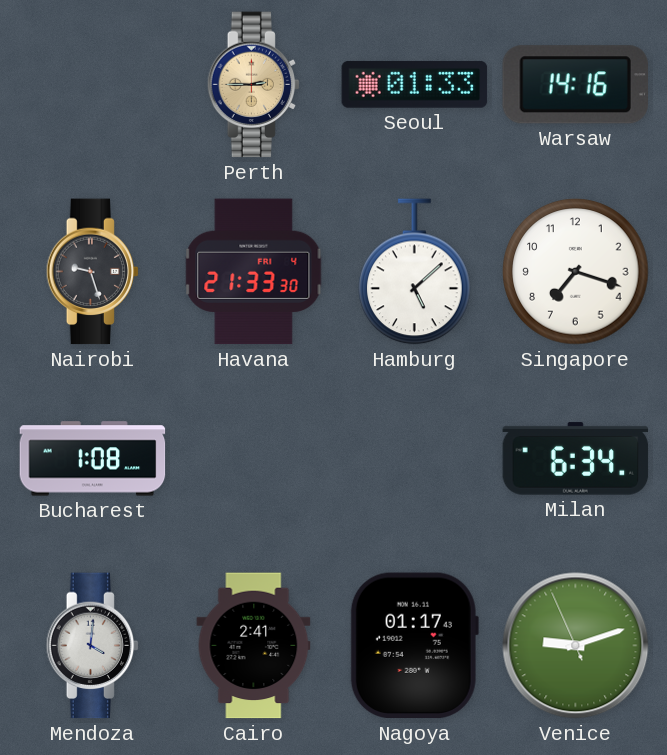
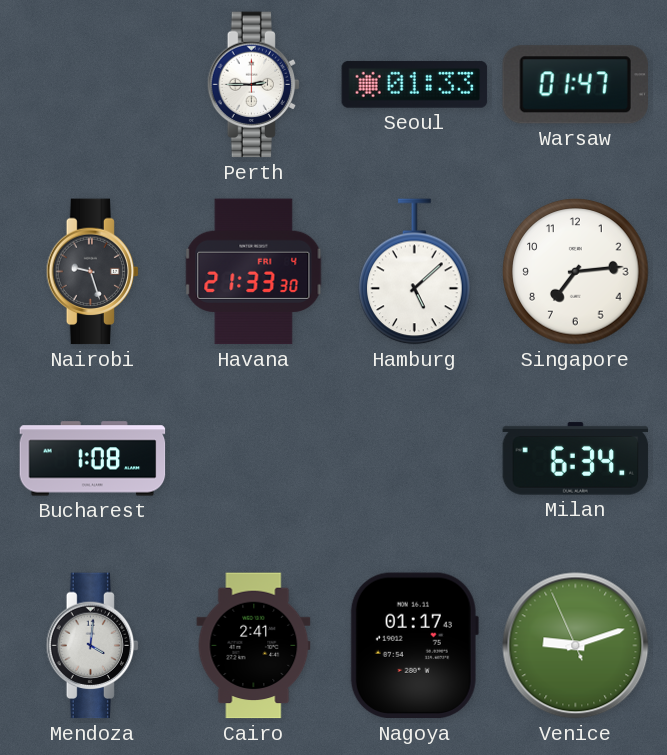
Perth dial: champagne -> white (254, 85)
Warsaw: 14:16 -> 01:47 (575, 85)
Singapore: 7:18 -> 7:14 (576, 272)
